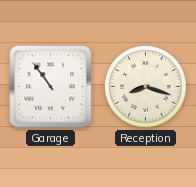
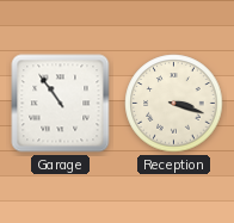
Reception: 8:18 -> 3:18 (174, 104)
